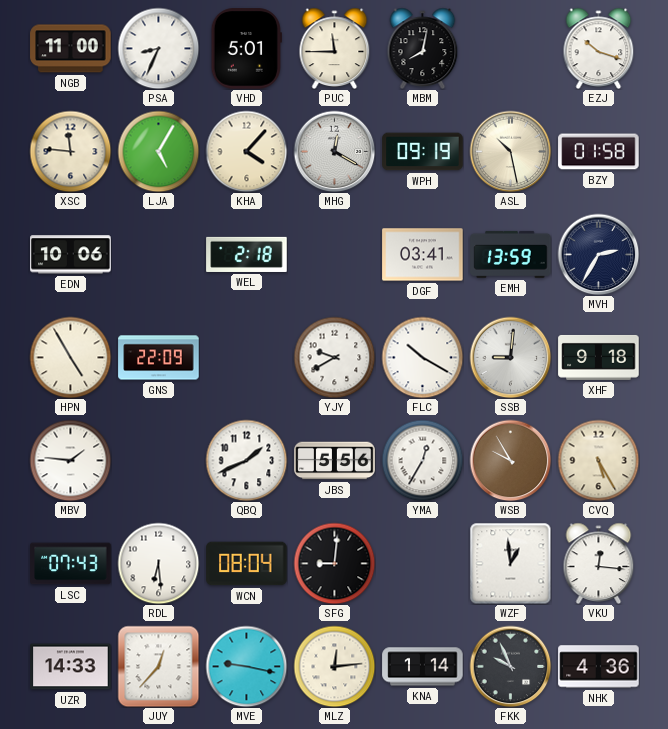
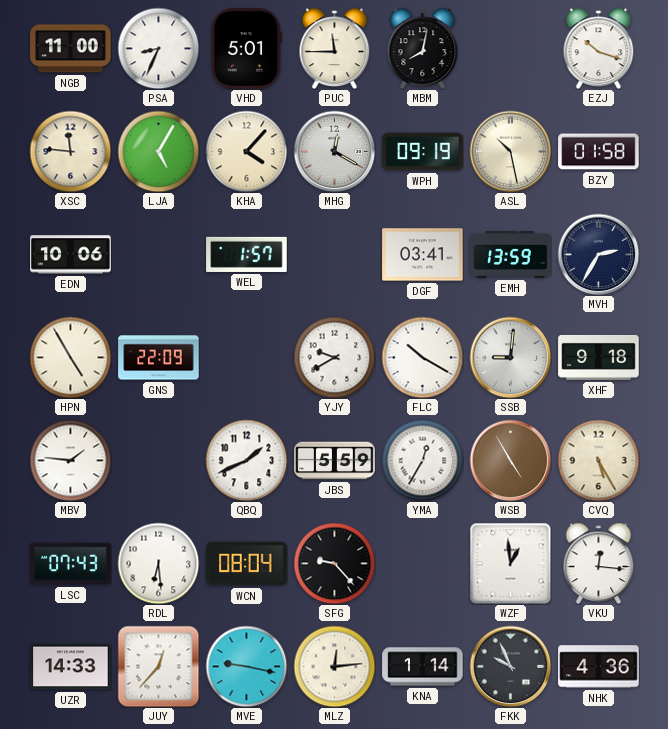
WEL: 2:18 -> 1:57 (247, 254)
JBS: 5:56 -> 5:59 (335, 461)
WSB: 9:55 -> 4:55 (510, 460)
SFG: 9:01 -> 9:23 (334, 563)
